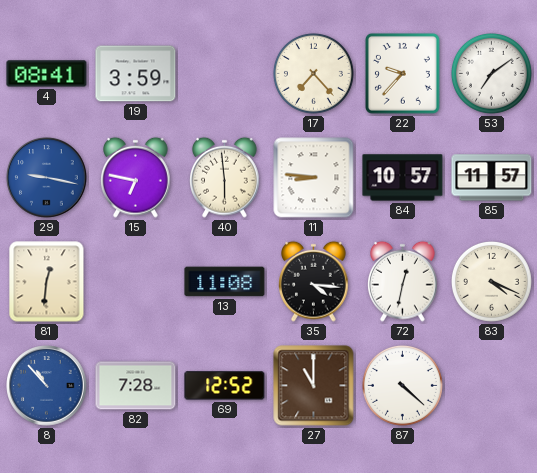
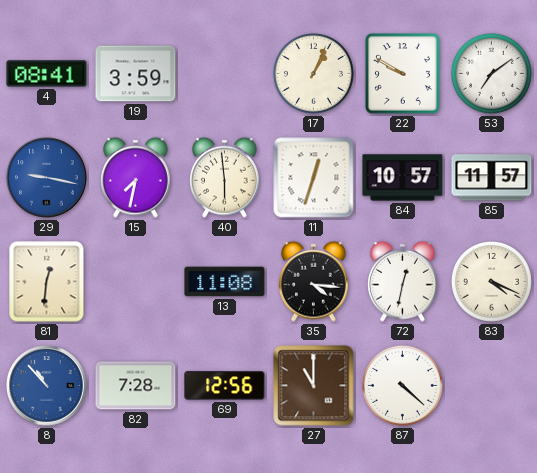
17: 7:23 -> 1:04 (313, 73)
22: 9:37 -> 9:50 (402, 73)
15: 6:47 -> 7:32 (136, 177)
11: 8:46 -> 12:33 (314, 178)
69: 12:52 -> 12:56 (225, 386)
